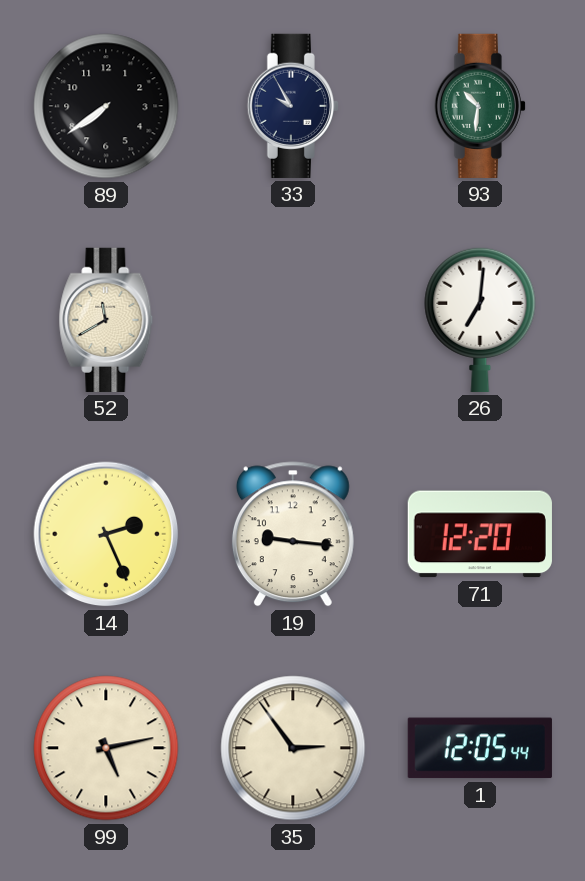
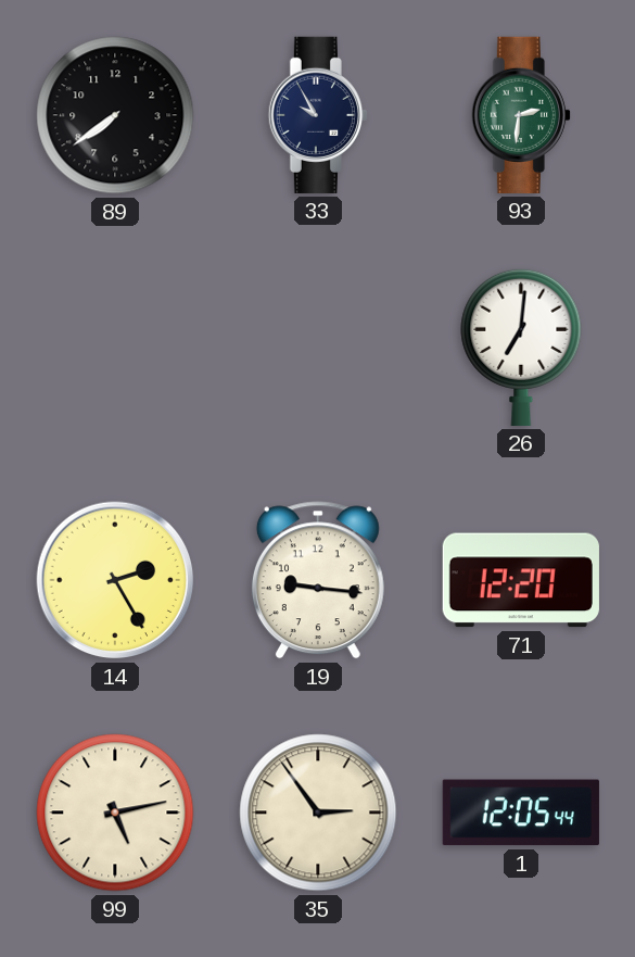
93: 10:31 -> 2:31 (521, 115)
52: 11:40 -> none (106, 320)
14: 2:26 -> 2:25 (115, 580)
